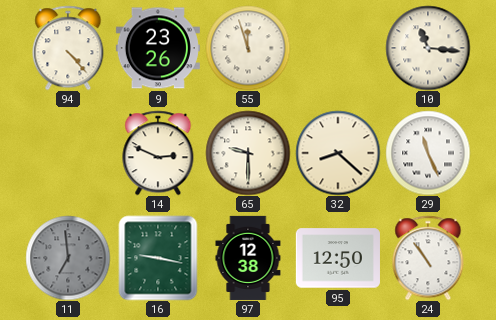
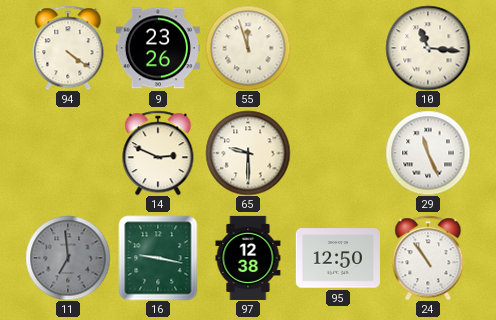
94: 4:23 -> 4:21 (68, 48)
32: 8:22 -> none (338, 153)
